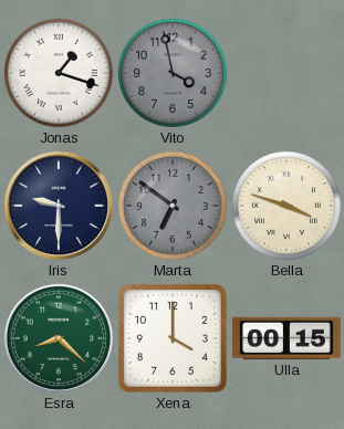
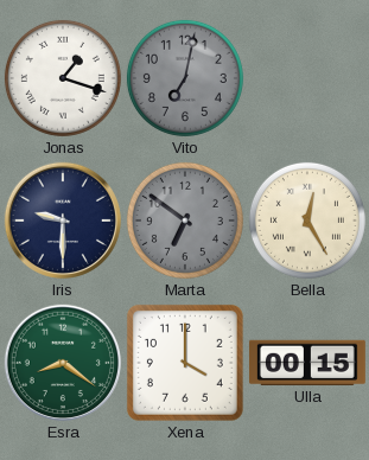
Vito: 3:58 -> 7:02 (185, 78)
Bella: 3:48 -> 12:25 (307, 221)
Esra: 8:22 -> 8:21 (63, 363)
